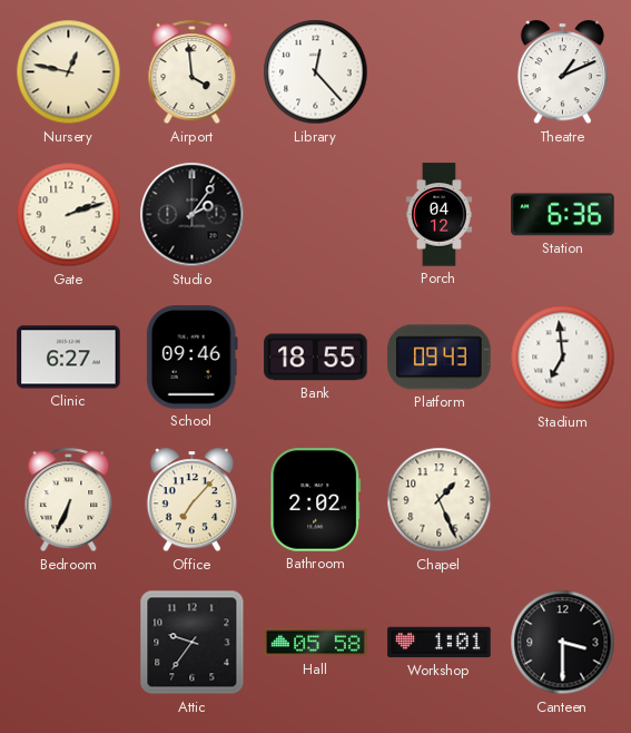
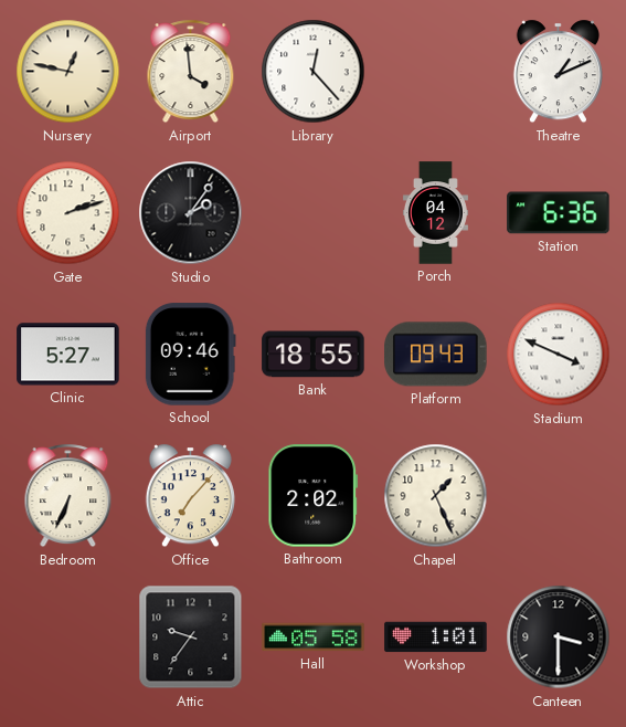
Clinic: 6:27 -> 5:27 (68, 355)
Stadium: 6:59 -> 3:49 (559, 355)
